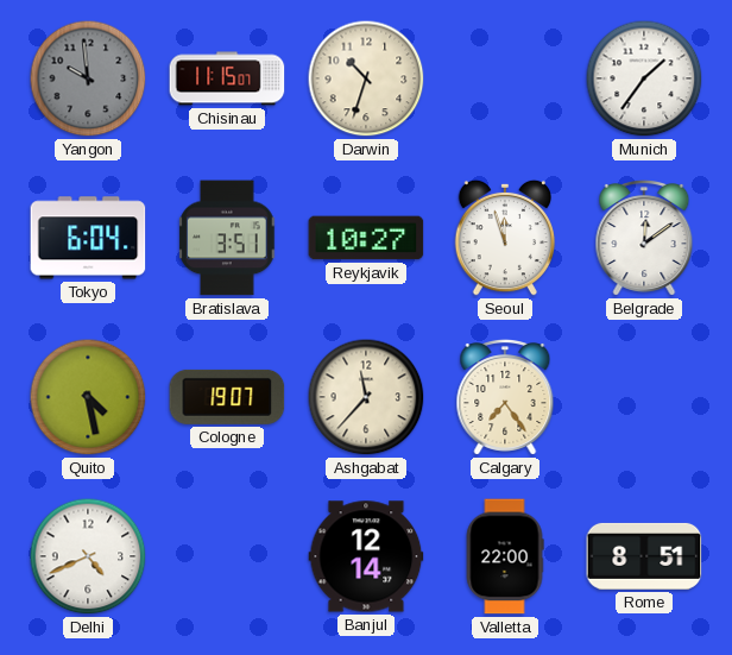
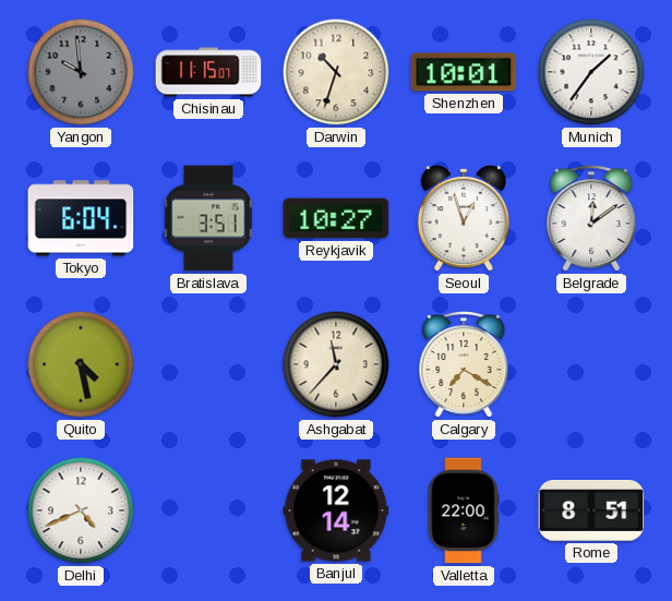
Shenzhen: none -> 10:01 (464, 72)
Seoul: 11:57 -> 12:57 (463, 218)
Cologne: 19:07 -> none (227, 397)
Calgary: 7:24 -> 7:20 (464, 365)
